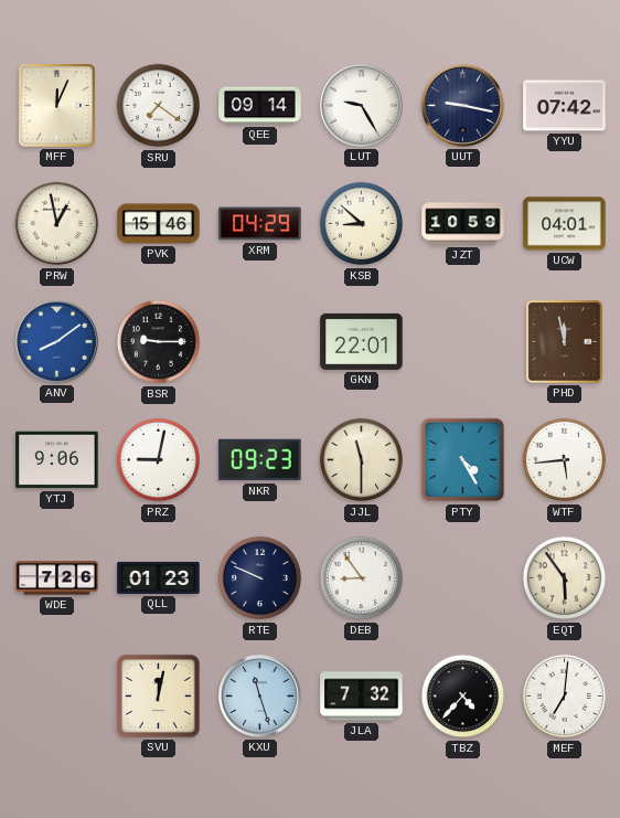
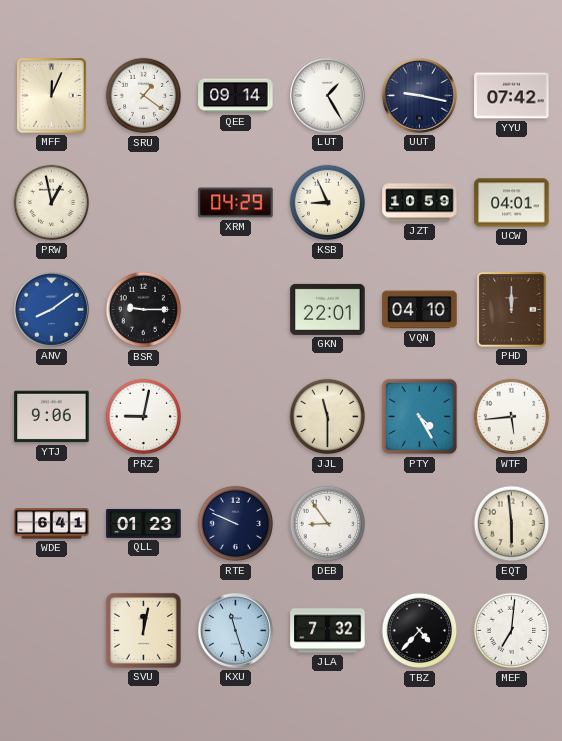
SRU: 7:21 -> 1:21 (144, 96)
LUT: 9:25 -> 1:25 (327, 95)
PVK: 15:46 -> none (159, 224)
KSB: 8:52 -> 8:56 (328, 203)
VQN: none -> 04:10 (420, 310)
PHD: 11:58 -> 12:00 (512, 310)
NKR: 09:23 -> none (260, 460)
WDE: 7:26 -> 6:41 (52, 524)
EQT: 5:54 -> 5:59 (512, 524)
